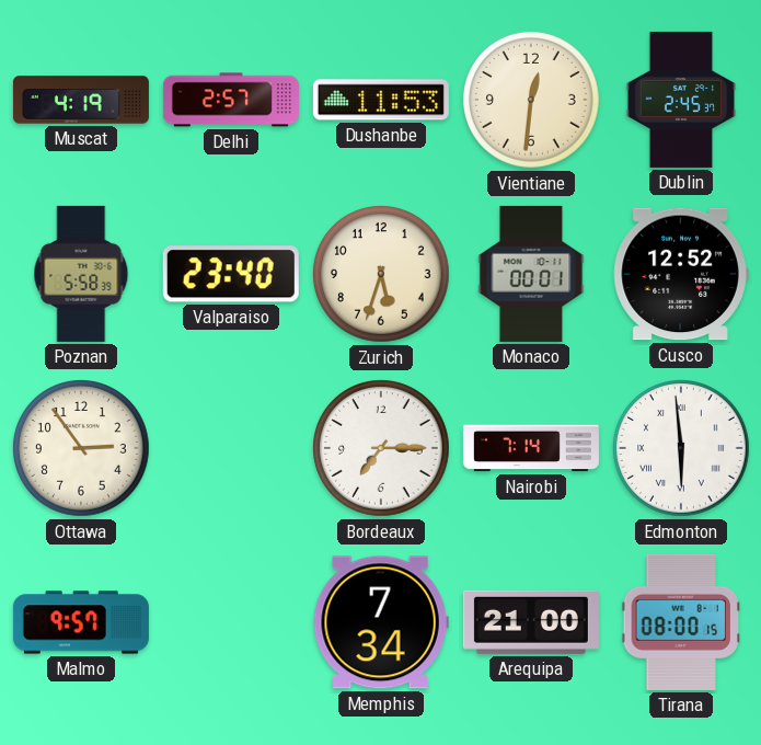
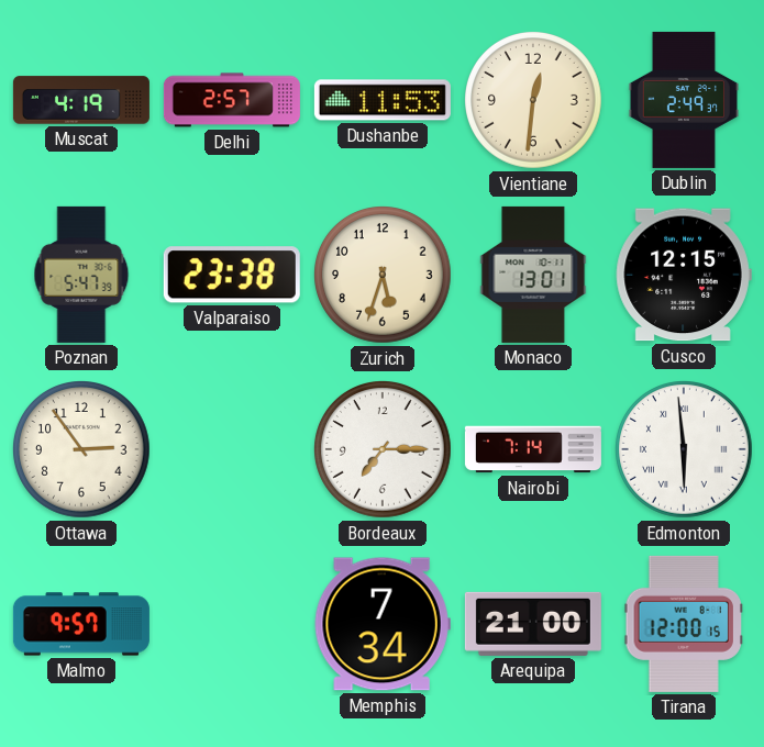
Dublin: 2:45 -> 2:49 (683, 100)
Poznan: 5:58 -> 5:47 (81, 275)
Valparaiso: 23:40 -> 23:38 (232, 275)
Monaco: 00:01 -> 13:01 (533, 275)
Cusco: 12:52 -> 12:15 (684, 275)
Tirana: 08:00 -> 12:00 (683, 624)
